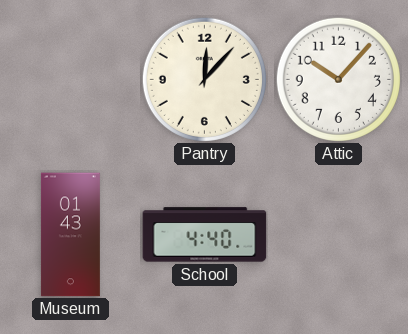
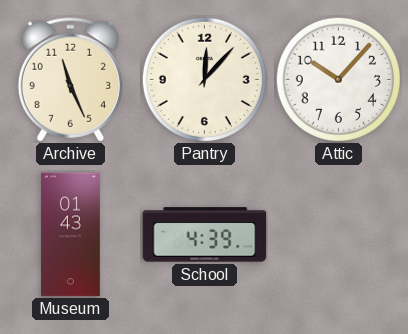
Archive: none -> 11:26 (70, 79)
School: 4:40 -> 4:39 (205, 235)
